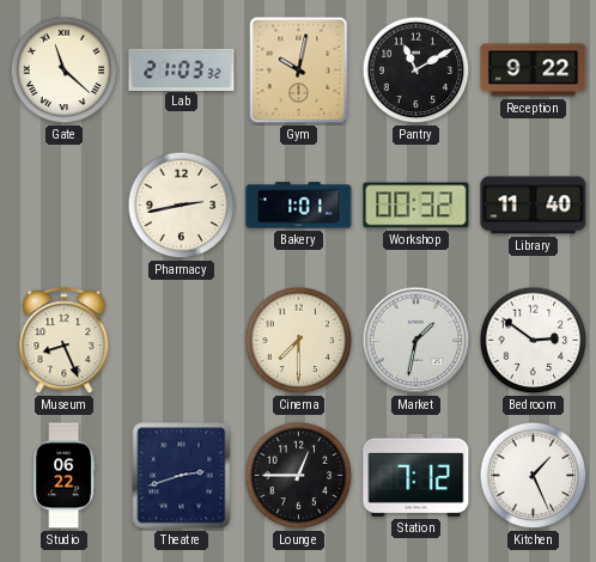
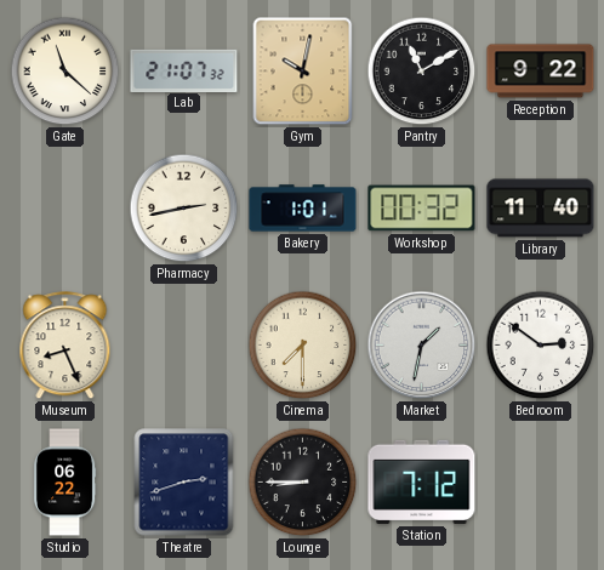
Lab: 21:03 -> 21:07 (184, 70)
Lounge: 12:45 -> 8:45 (303, 483)
Kitchen: 1:26 -> none (534, 476)
